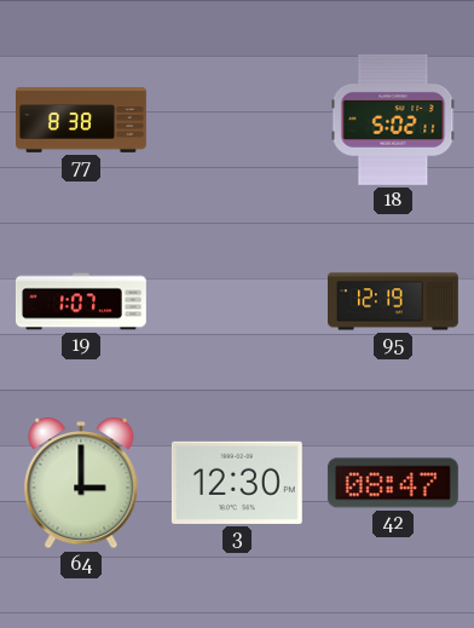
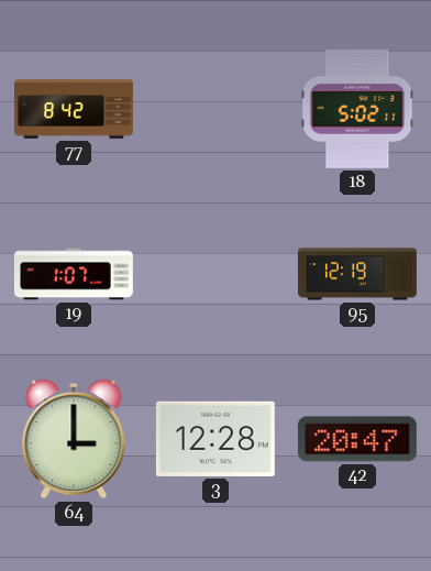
77: 8:38 -> 8:42 (75, 109)
3: 12:30 -> 12:28 (215, 439)
42: 08:47 -> 20:47 (357, 439)
